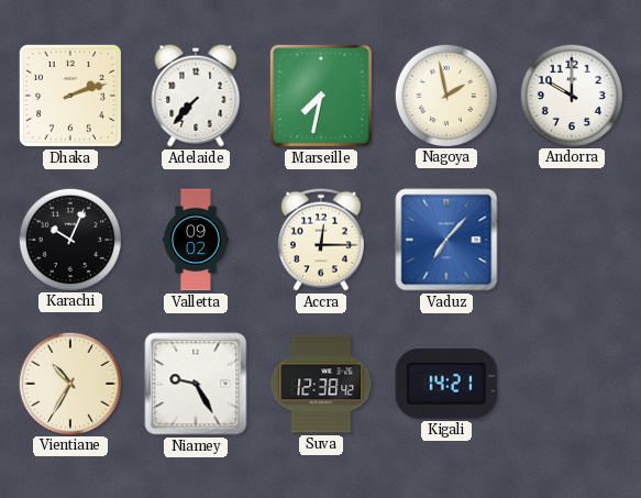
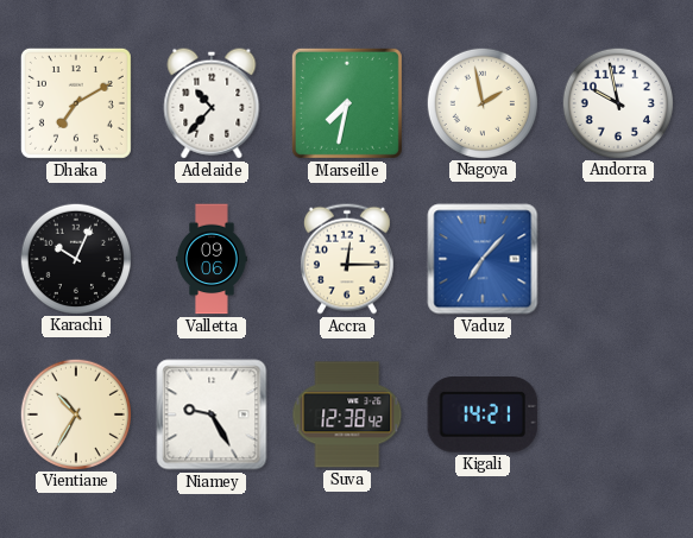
Dhaka: 2:12 -> 7:10 (76, 103)
Adelaide: 7:37 -> 10:37 (212, 103)
Andorra: 10:00 -> 9:58 (617, 102)
Valletta: 09:02 -> 09:06 (212, 259)
